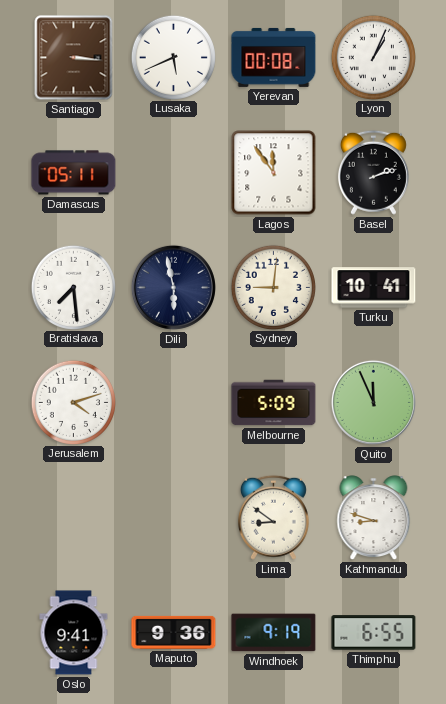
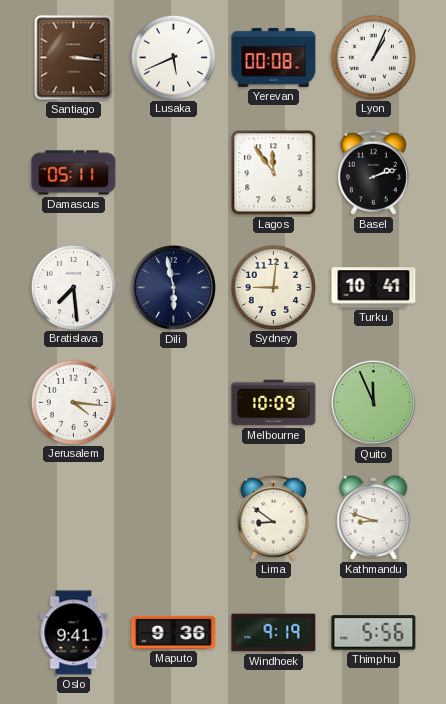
Jerusalem: 4:12 -> 4:16 (73, 402)
Melbourne: 5:09 -> 10:09 (274, 403)
Thimphu: 6:55 -> 5:56 (374, 633)
